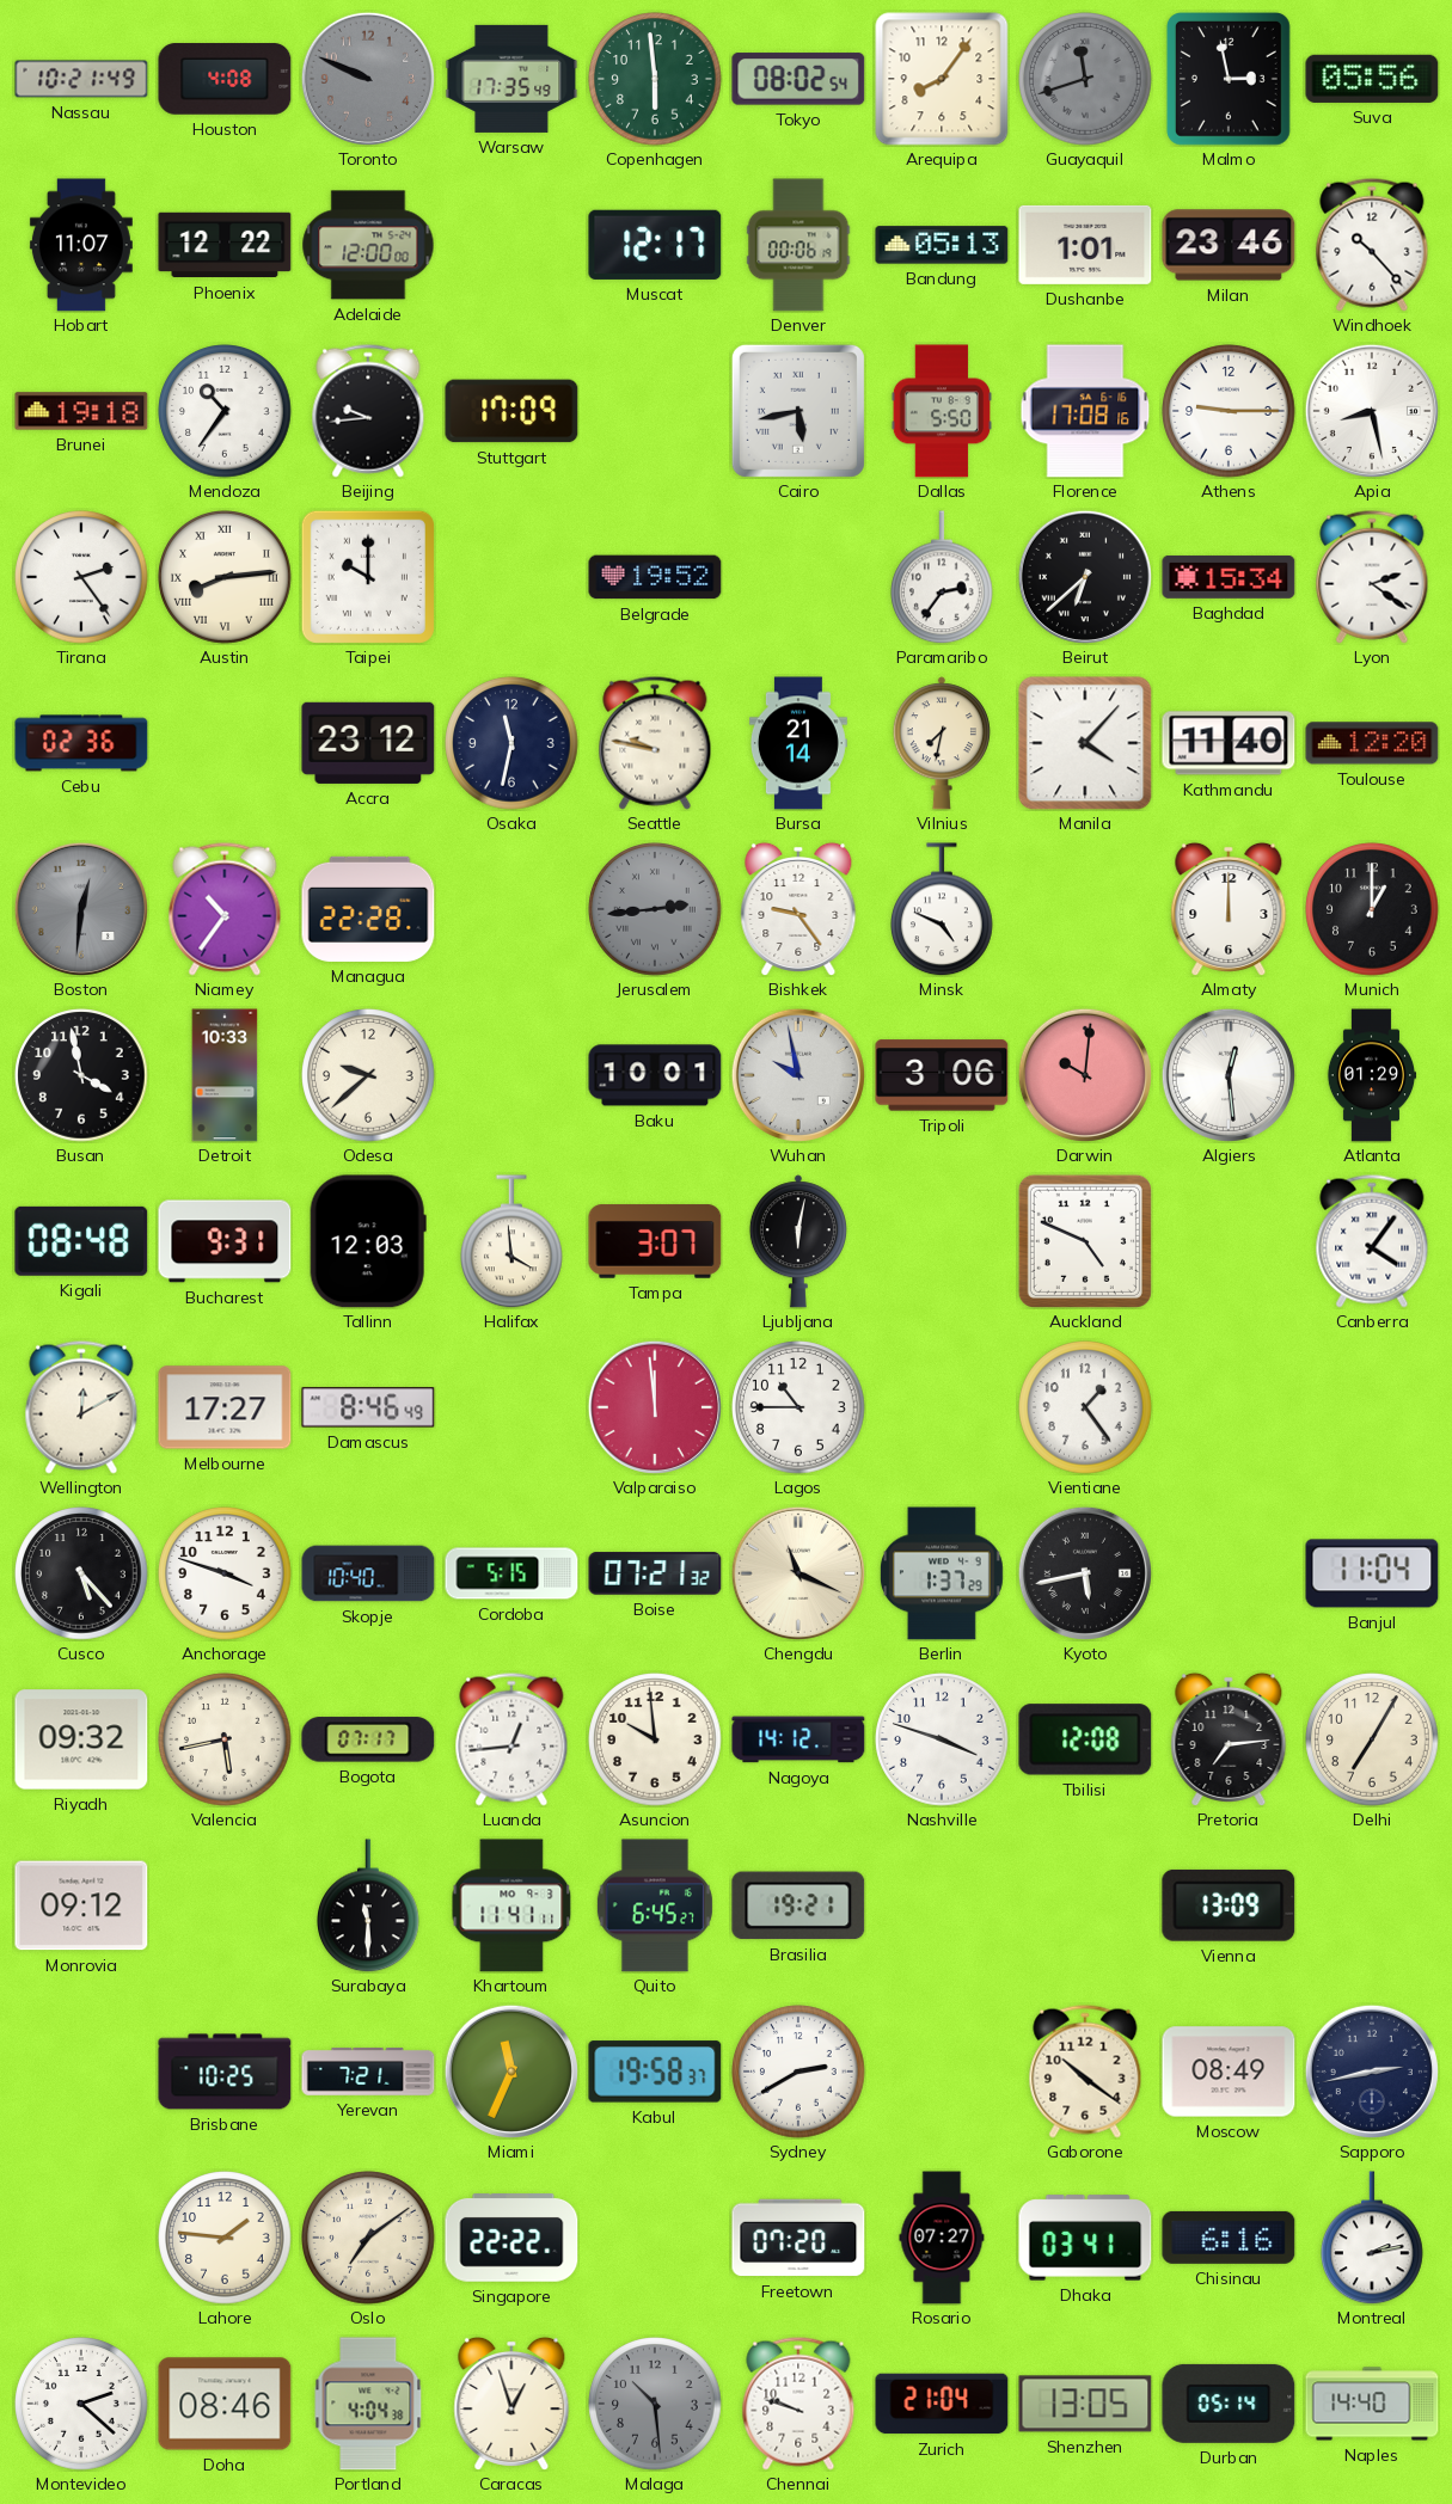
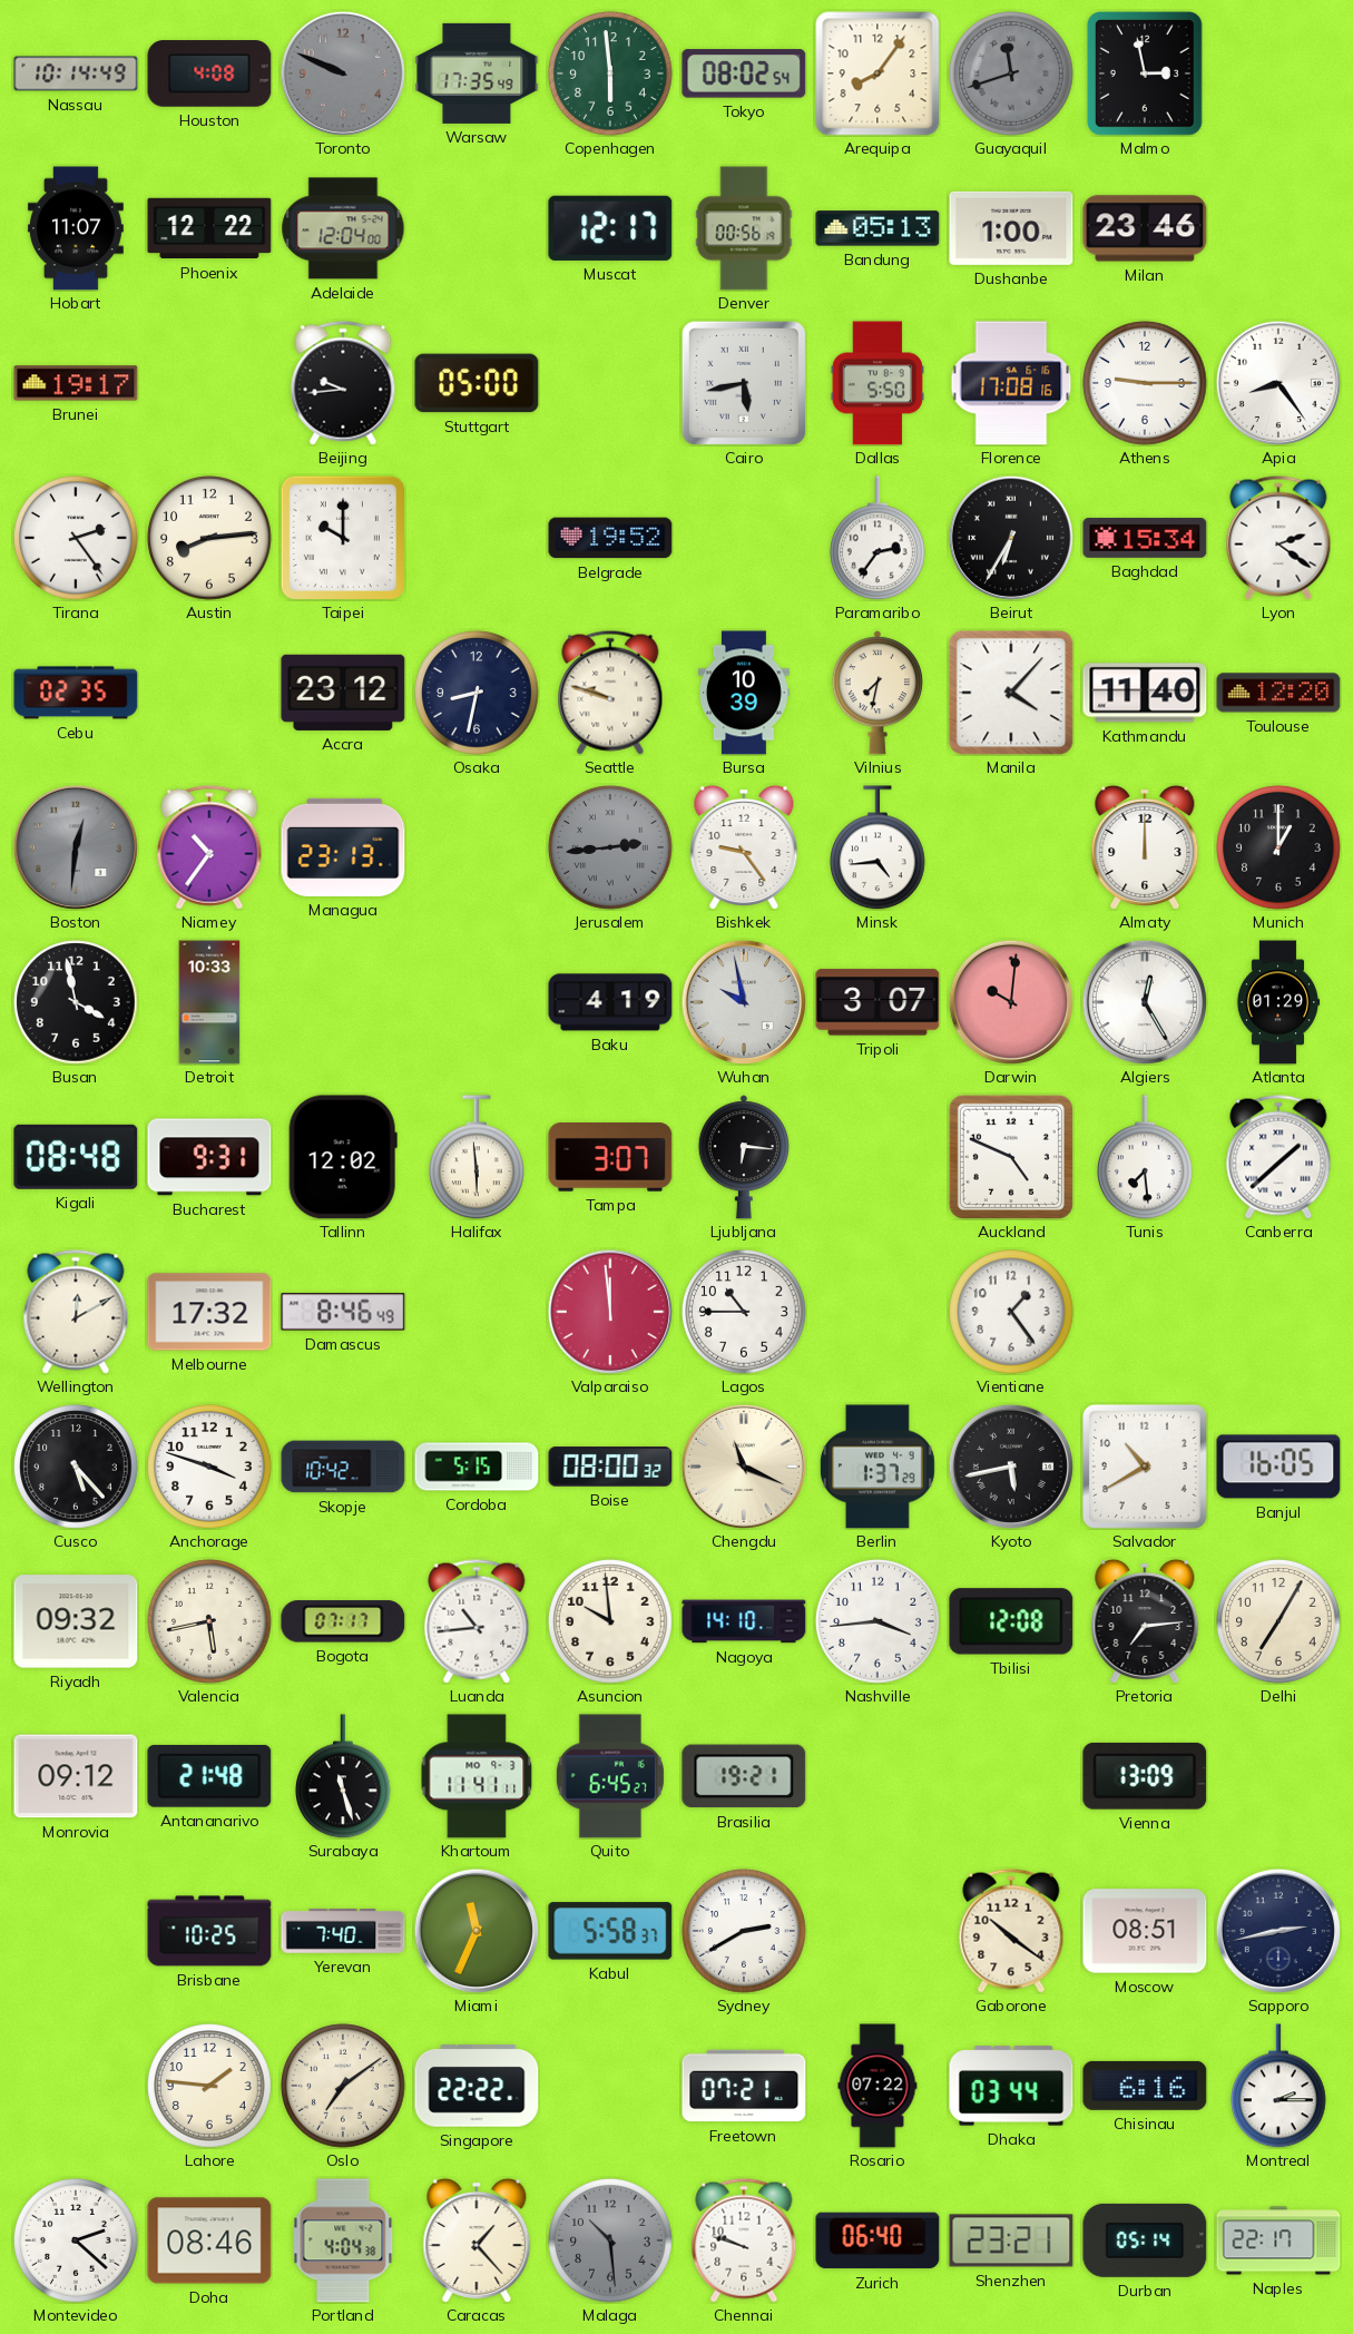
Nassau: 10:21 -> 10:14 (76, 73)
Suva: 05:56 -> none (1372, 79)
Adelaide: 12:00 -> 12:04 (343, 228)
Denver: 00:06 -> 00:56 (744, 228)
Dushanbe: 1:01 -> 1:00 (1011, 228)
Windhoek: 10:23 -> none (1372, 245)
Brunei: 19:18 -> 19:17 (76, 383)
Mendoza: 10:36 -> none (225, 411)
Stuttgart: 17:09 -> 05:00 (477, 383)
Apia: 8:28 -> 8:24 (1278, 383)
Austin numerals: Roman -> Arabic (209, 538)
Beirut: 6:38 -> 6:35 (1011, 538)
Cebu: 02:36 -> 02:35 (76, 693)
Osaka: 11:32 -> 8:32 (477, 693)
Seattle: 9:47 -> 9:48 (610, 693)
Bursa: 21:14 -> 10:39 (744, 693)
Managua: 22:28 -> 23:13 (343, 847)
Minsk: 4:49 -> 4:44 (879, 847)
Odesa: 9:38 -> none (368, 1075)
Baku: 10:01 -> 4:19 (610, 1002)
Tripoli: 3:06 -> 3:07 (878, 1002)
Algiers: 12:29 -> 12:25 (1145, 1002)
Tallinn: 12:03 -> 12:02 (343, 1157)
Halifax: 3:59 -> 5:59 (478, 1157)
Ljubljana: 6:02 -> 6:16 (744, 1157)
Tunis: none -> 7:29 (1146, 1157)
Canberra: 4:06 -> 1:38 (1278, 1157)
Melbourne: 17:27 -> 17:32 (209, 1312)
Skopje: 10:40 -> 10:42 (343, 1467)
Boise: 07:21 -> 08:00 (610, 1467)
Salvador: none -> 10:40 (1145, 1467)
Banjul: 11:04 -> 16:05 (1278, 1467)
Luanda: 12:44 -> 10:44 (477, 1621)
Nagoya: 14:12 -> 14:10 (744, 1621)
Nashville: 3:48 -> 3:44 (878, 1621)
Antananarivo: none -> 21:48 (209, 1776)
Surabaya: 11:30 -> 11:27 (344, 1776)
Yerevan: 7:21 -> 7:40 (343, 1931)
Kabul: 19:58 -> 5:58 (610, 1931)
Moscow: 08:49 -> 08:51 (1145, 1931)
Freetown: 07:20 -> 07:21 (744, 2086)
Rosario: 07:27 -> 07:22 (878, 2086)
Dhaka: 03:41 -> 03:44 (1011, 2086)
Montreal: 2:13 -> 2:15 (1280, 2086)
Caracas: 12:57 -> 1:23 (477, 2239)
Zurich: 21:04 -> 06:40 (878, 2240)
Shenzhen: 13:05 -> 23:21 (1011, 2240)
Naples: 14:40 -> 22:17 (1278, 2240)
